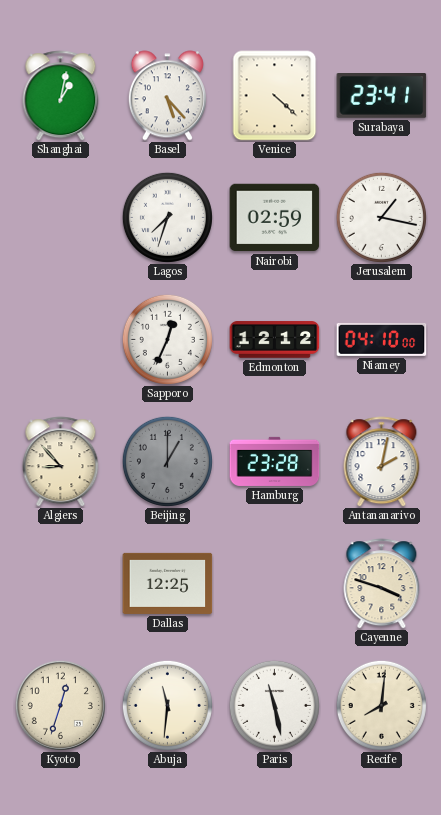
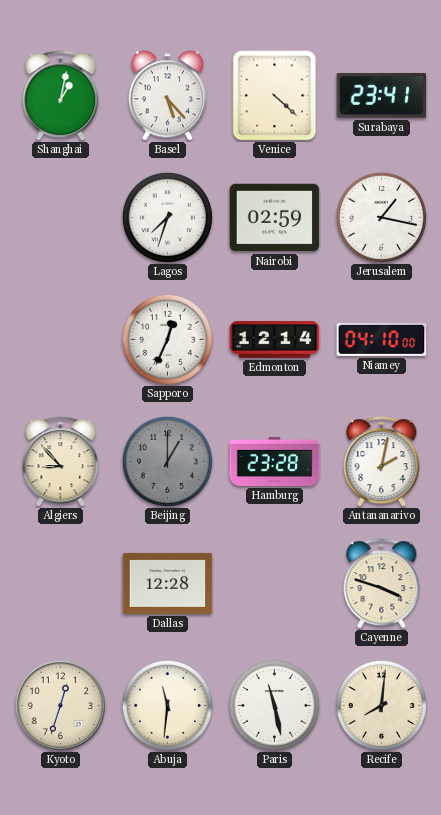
Edmonton: 12:12 -> 12:14 (275, 340)
Dallas: 12:25 -> 12:28 (168, 583)
